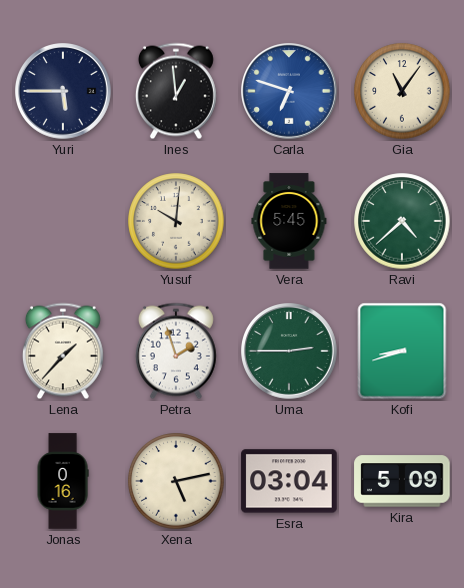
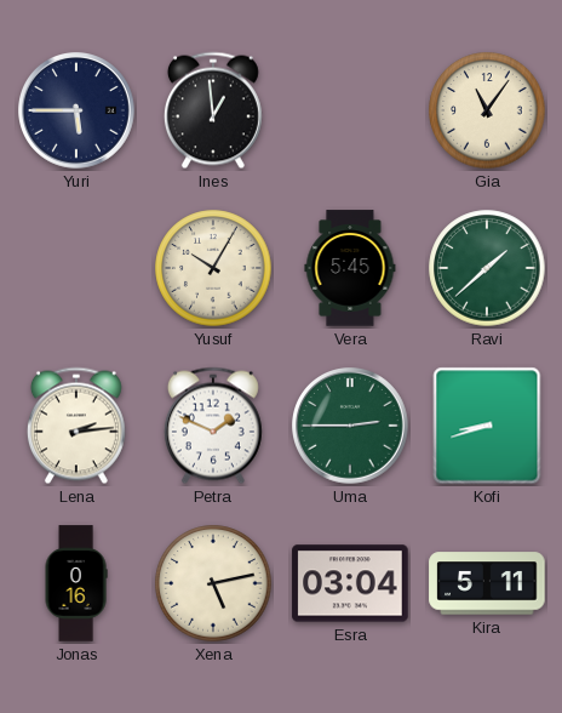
Carla: 6:48 -> none (290, 92)
Yusuf: 10:01 -> 10:05 (213, 268)
Ravi: 4:38 -> 1:38 (487, 268)
Lena: 1:37 -> 2:14 (76, 426)
Petra: 1:57 -> 1:49 (213, 426)
Kira: 5:09 -> 5:11 (487, 583)
